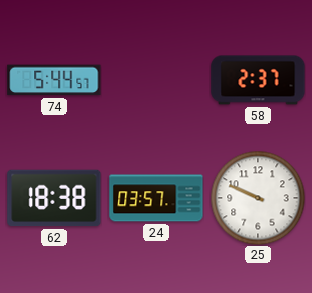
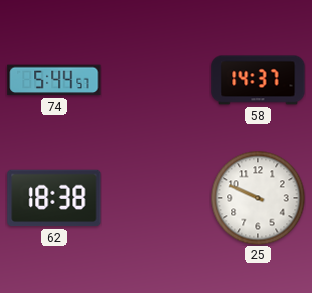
58: 2:37 -> 14:37 (258, 80)
24: 03:57 -> none (156, 198)
